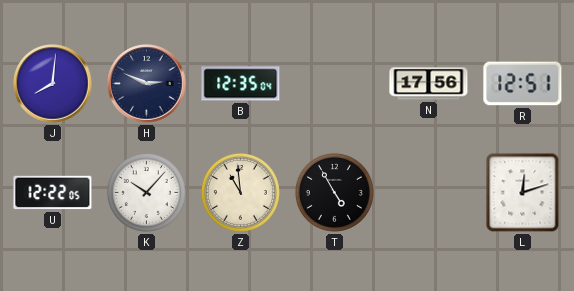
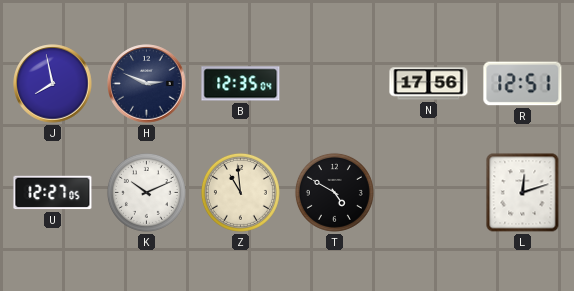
J: 8:01 -> 7:58 (53, 84)
U: 12:22 -> 12:27 (53, 193)
K: 10:07 -> 10:11 (146, 192)
T: 4:55 -> 4:50 (334, 192)
